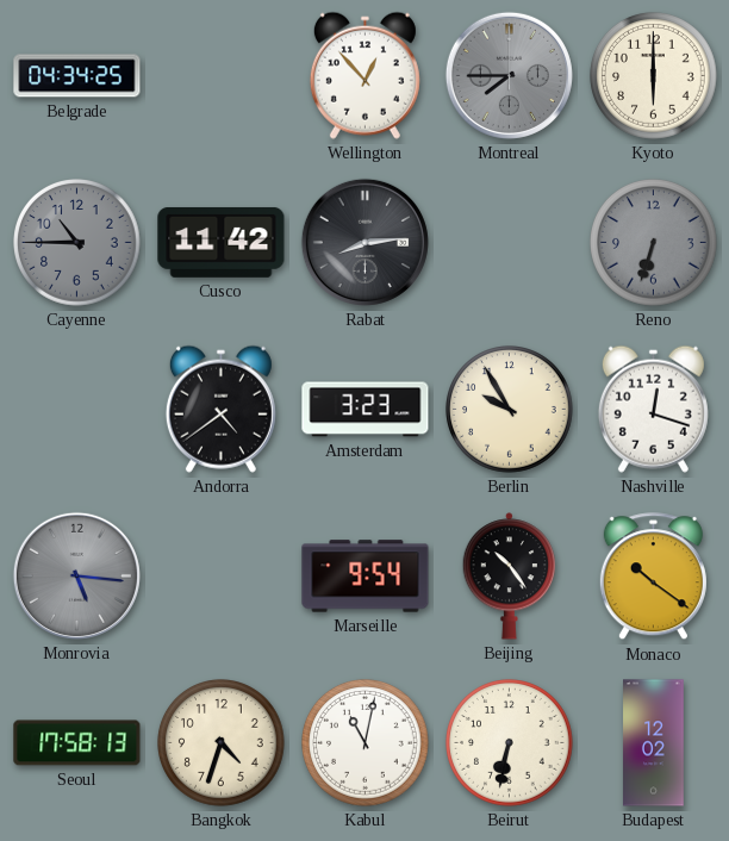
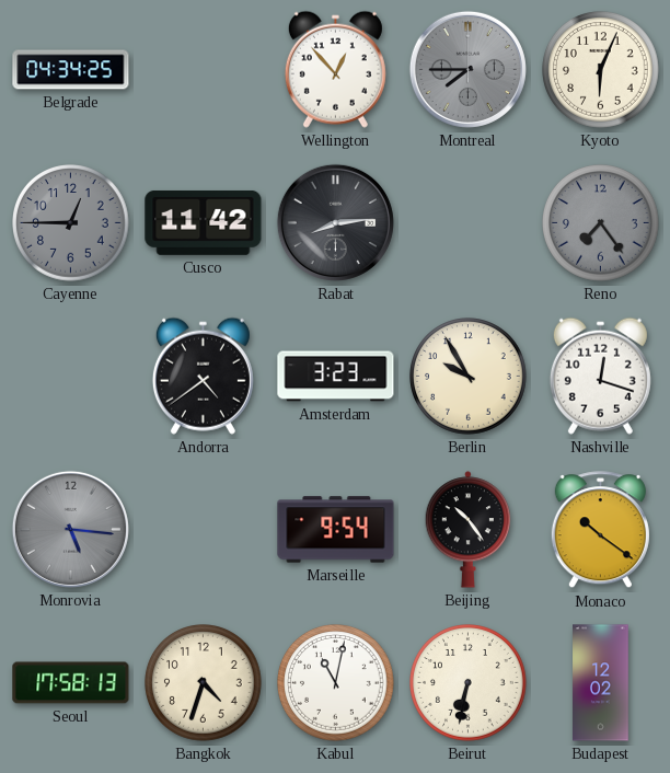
Kyoto: 6:00 -> 6:04 (601, 70)
Cayenne: 10:45 -> 12:45 (71, 223)
Reno: 6:33 -> 7:24 (601, 223)
